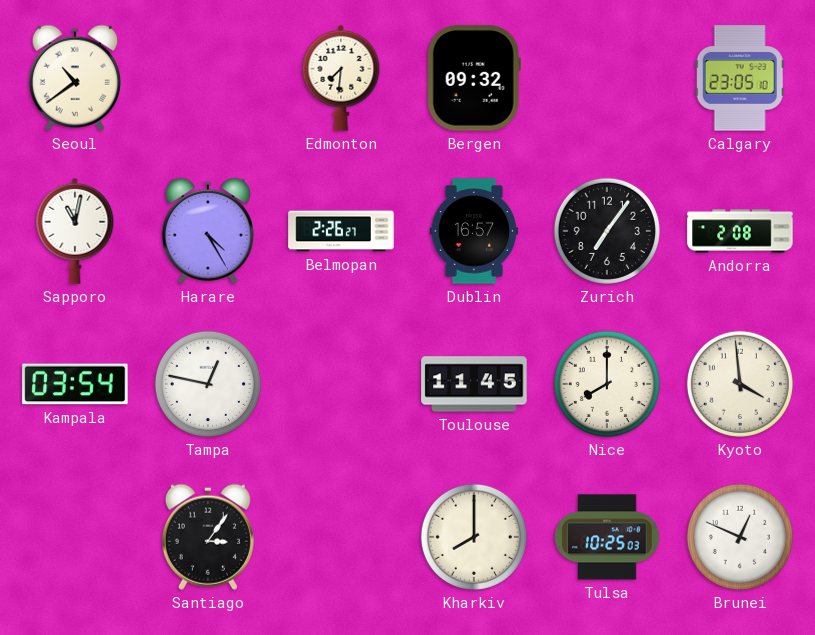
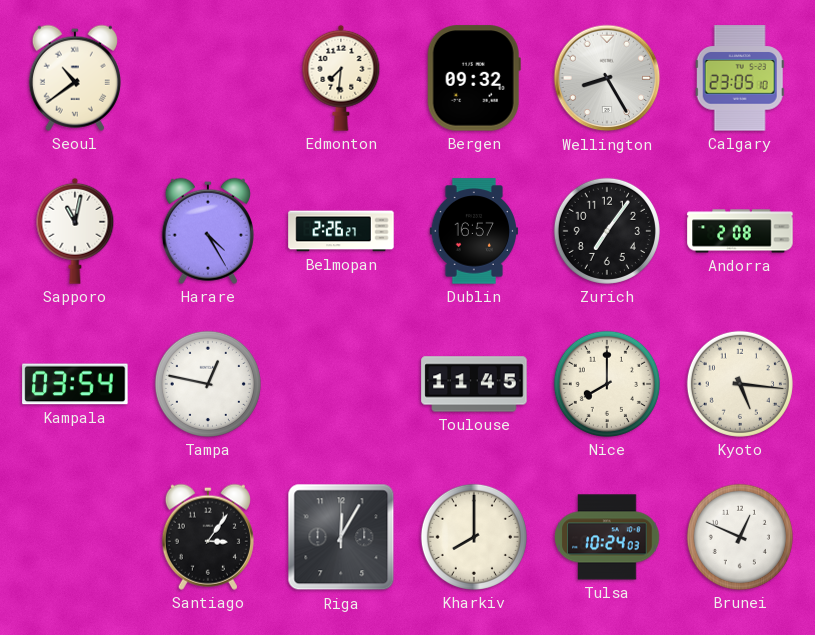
Wellington: none -> 8:25 (607, 78)
Kyoto: 3:59 -> 5:16 (740, 384)
Riga: none -> 12:05 (341, 537)
Tulsa: 10:25 -> 10:24 (607, 537)
